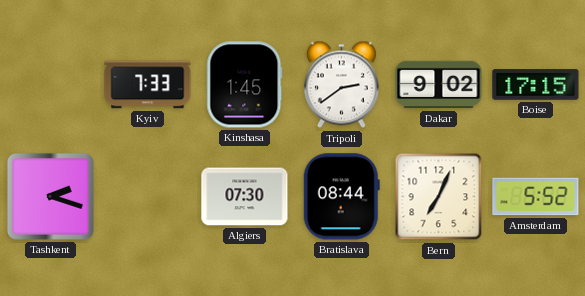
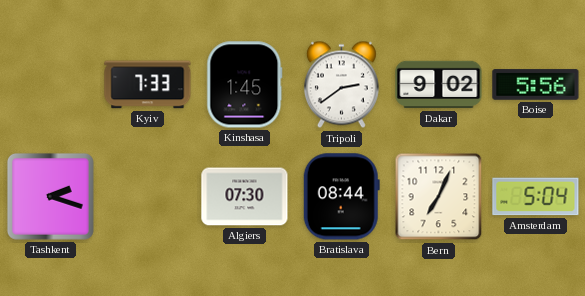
Boise: 17:15 -> 5:56 (536, 85)
Amsterdam: 5:52 -> 5:04 (536, 197)
